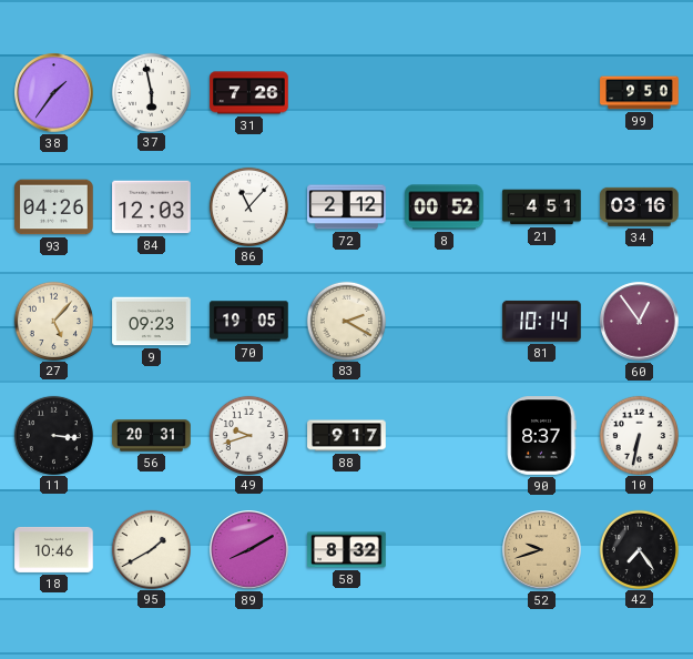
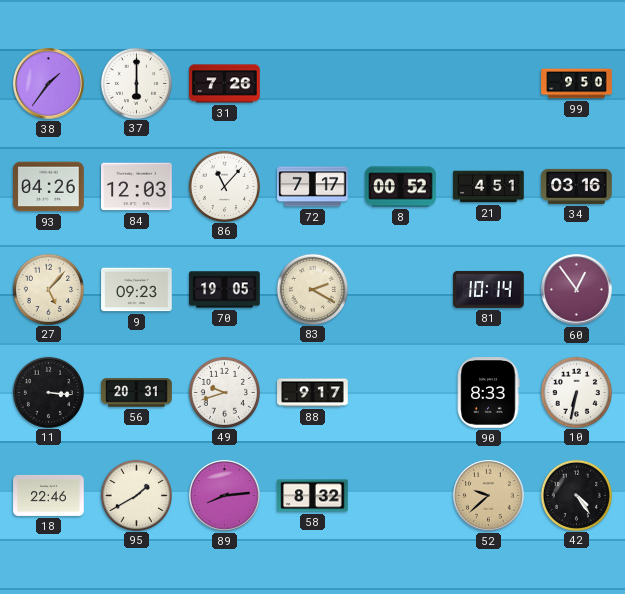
37: 5:58 -> 6:00 (136, 83)
72: 2:12 -> 7:17 (313, 187)
90: 8:37 -> 8:33 (488, 393)
18: 10:46 -> 22:46 (49, 495)
89: 8:10 -> 8:14 (225, 496)
52: 9:42 -> 9:38 (489, 496)
42: 7:24 -> 4:24 (576, 495)
